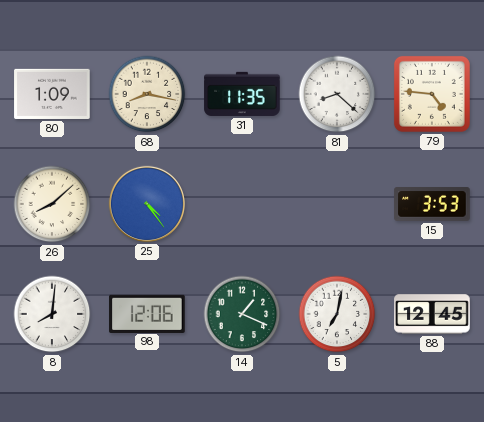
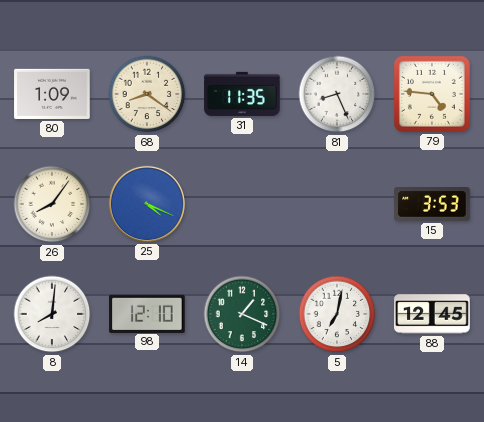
68: 8:17 -> 8:21 (147, 94)
81: 8:22 -> 8:26 (337, 94)
26: 8:08 -> 8:06 (52, 204)
25: 4:24 -> 4:19 (147, 204)
98: 12:06 -> 12:10 (147, 313)
